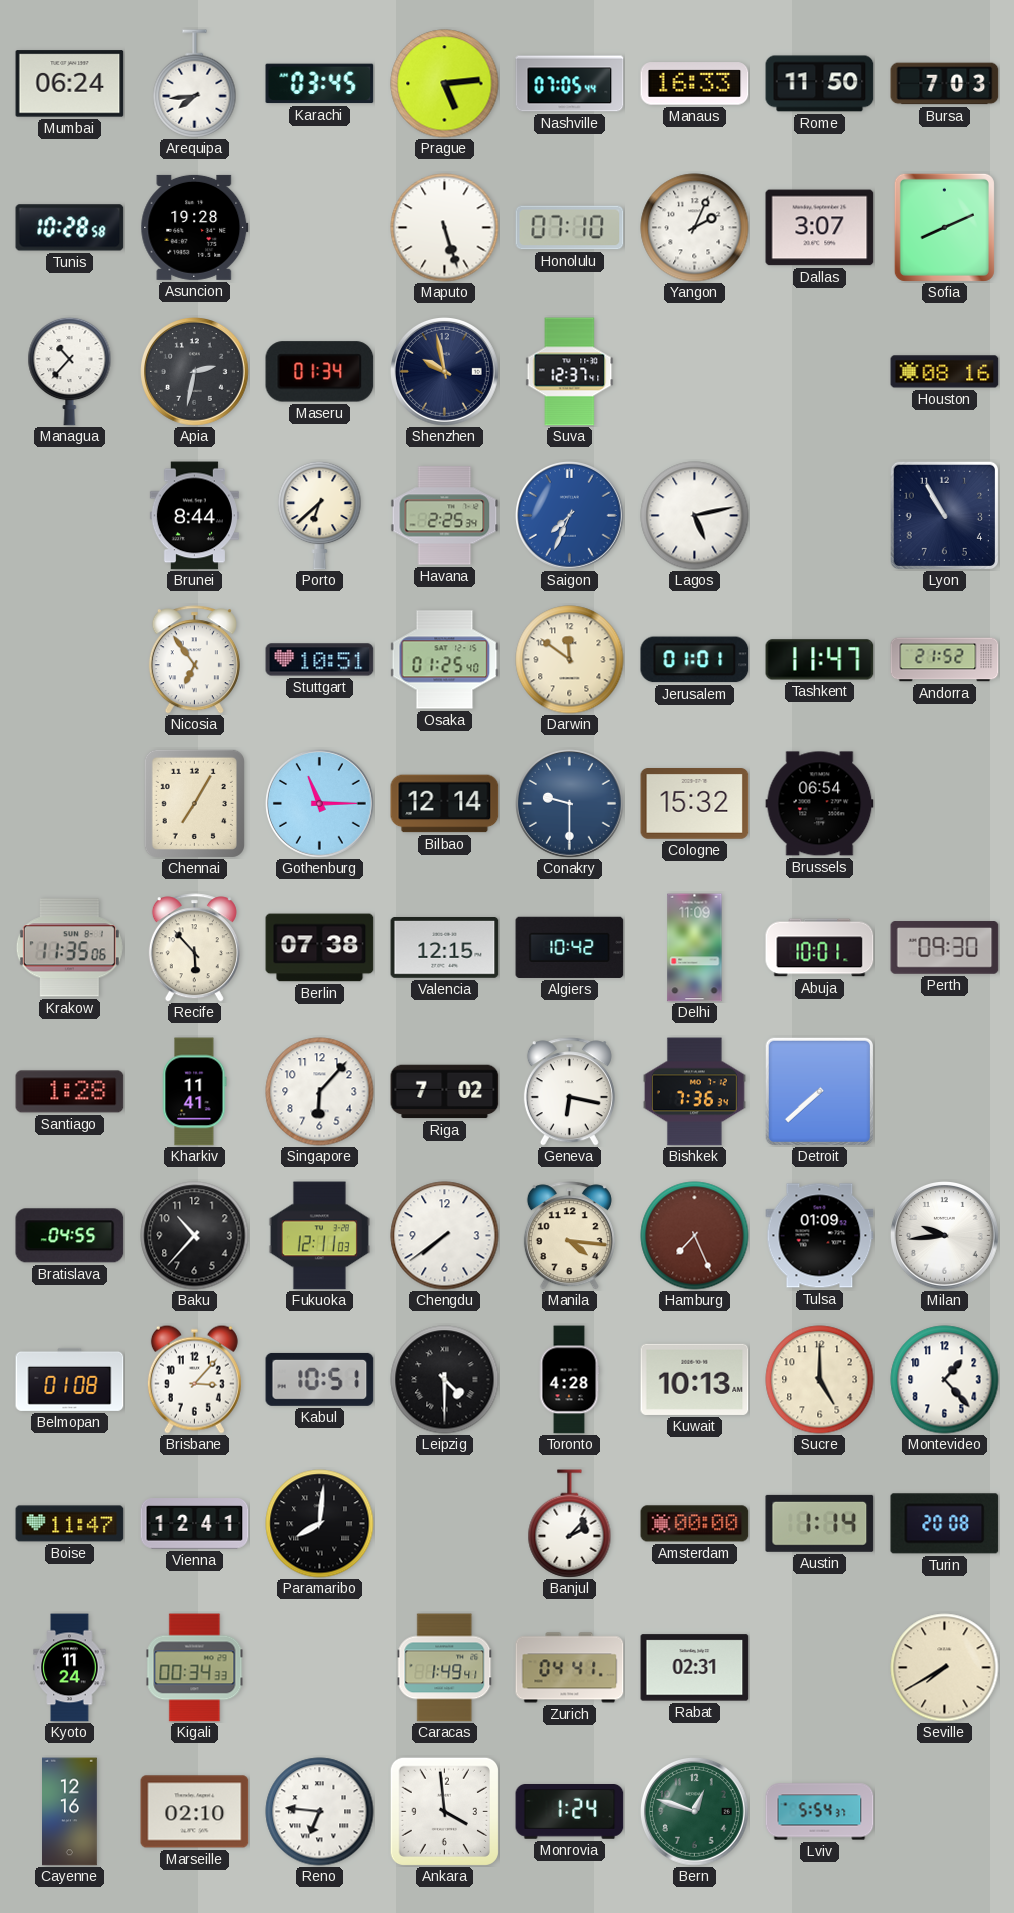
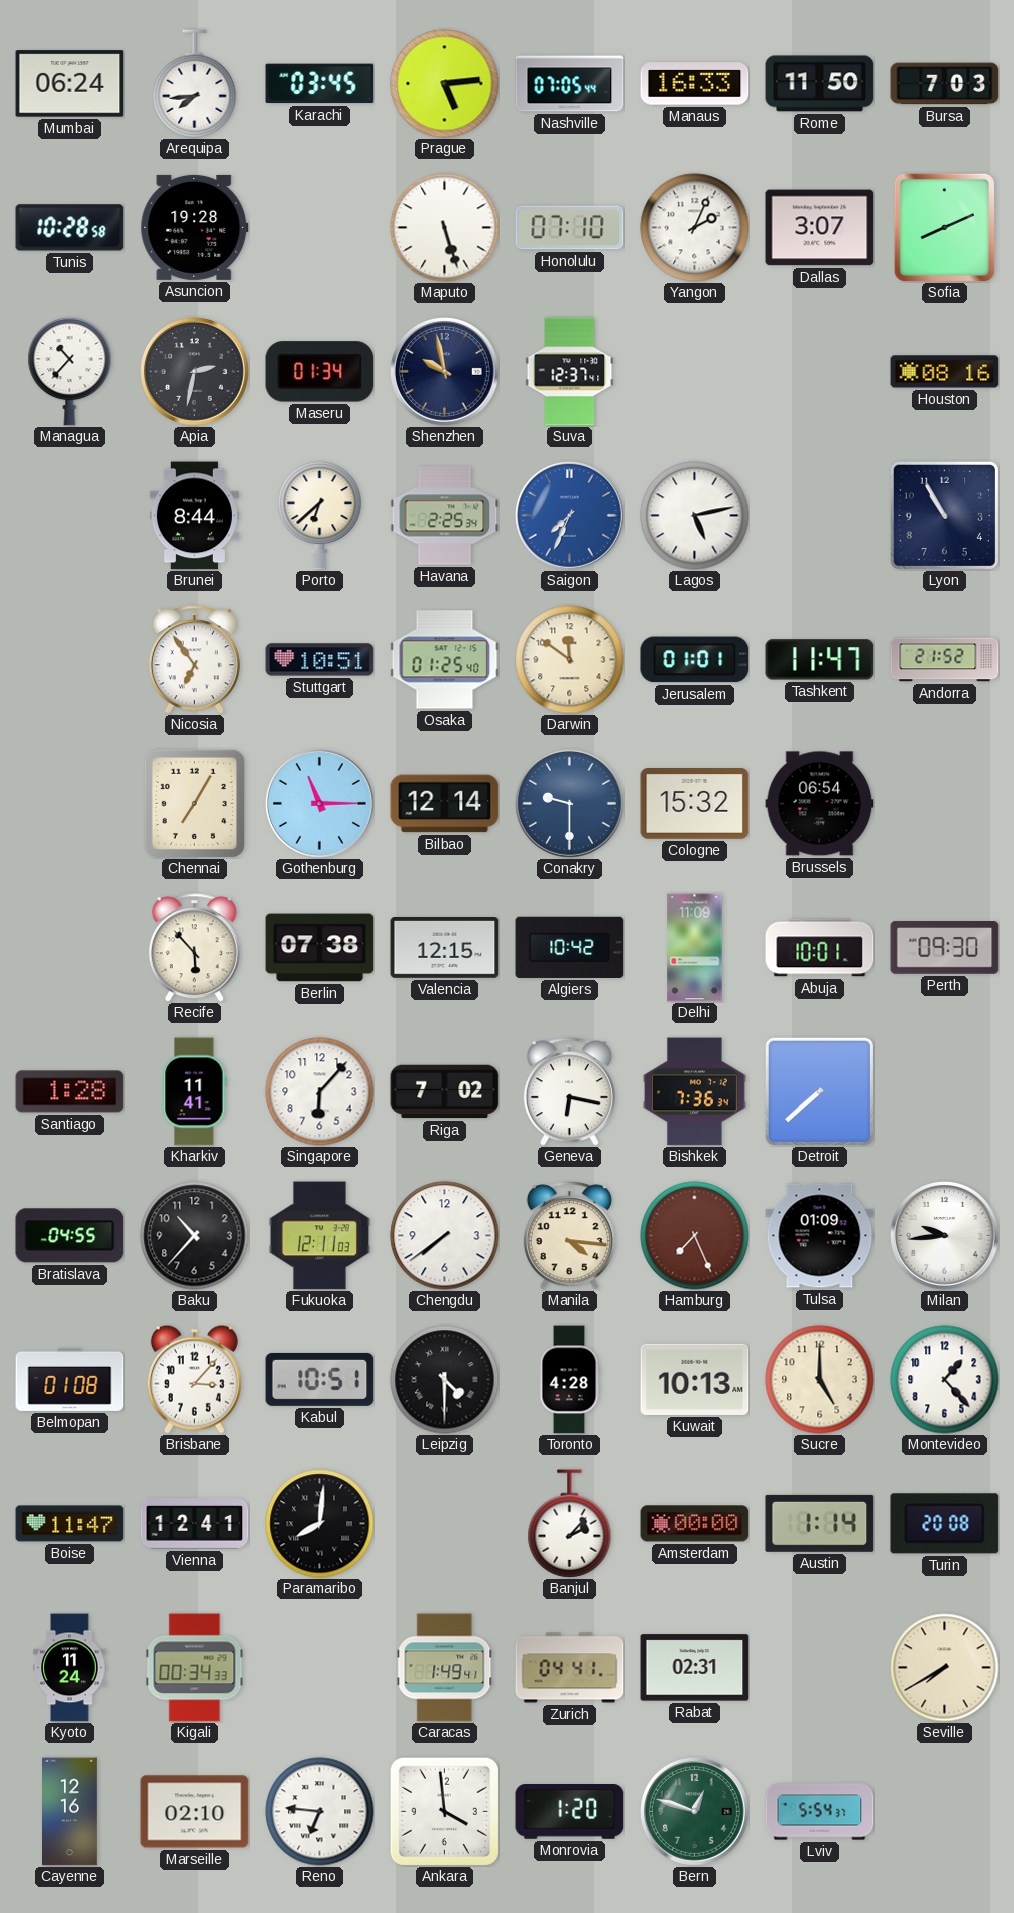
Krakow: 11:35 -> none (69, 948)
Monrovia: 1:24 -> 1:20 (570, 1812)
